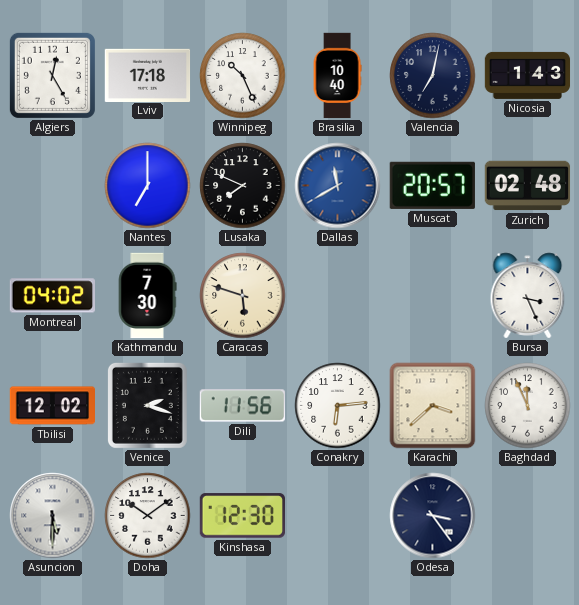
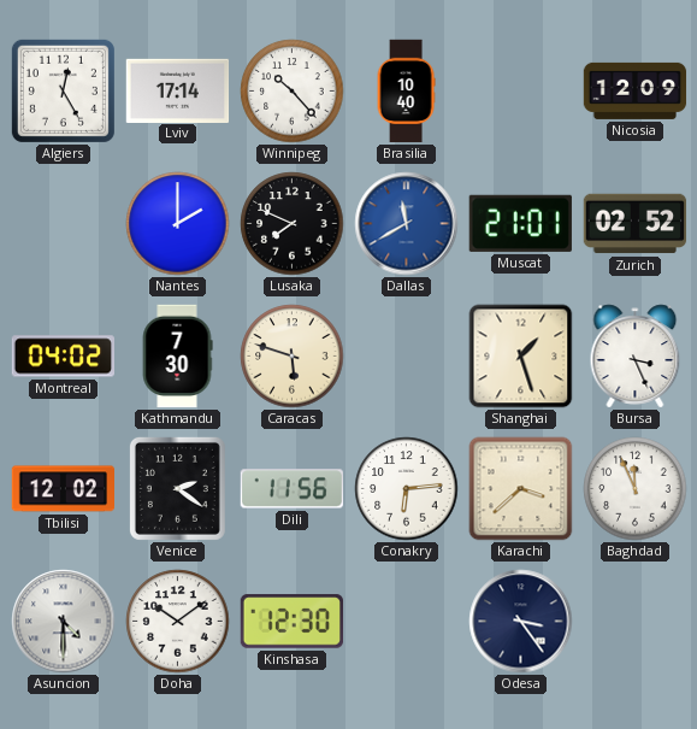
Lviv: 17:18 -> 17:14 (178, 90)
Winnipeg: 10:26 -> 10:23 (293, 92)
Valencia: 7:02 -> none (433, 76)
Nicosia: 1:43 -> 12:09 (636, 90)
Nantes: 7:00 -> 2:00 (178, 224)
Muscat: 20:57 -> 21:01 (520, 223)
Zurich: 02:48 -> 02:52 (636, 224)
Shanghai: none -> 1:27 (521, 357)
Venice: 2:18 -> 2:21 (177, 488)
Asuncion: 5:30 -> 4:30 (64, 622)
